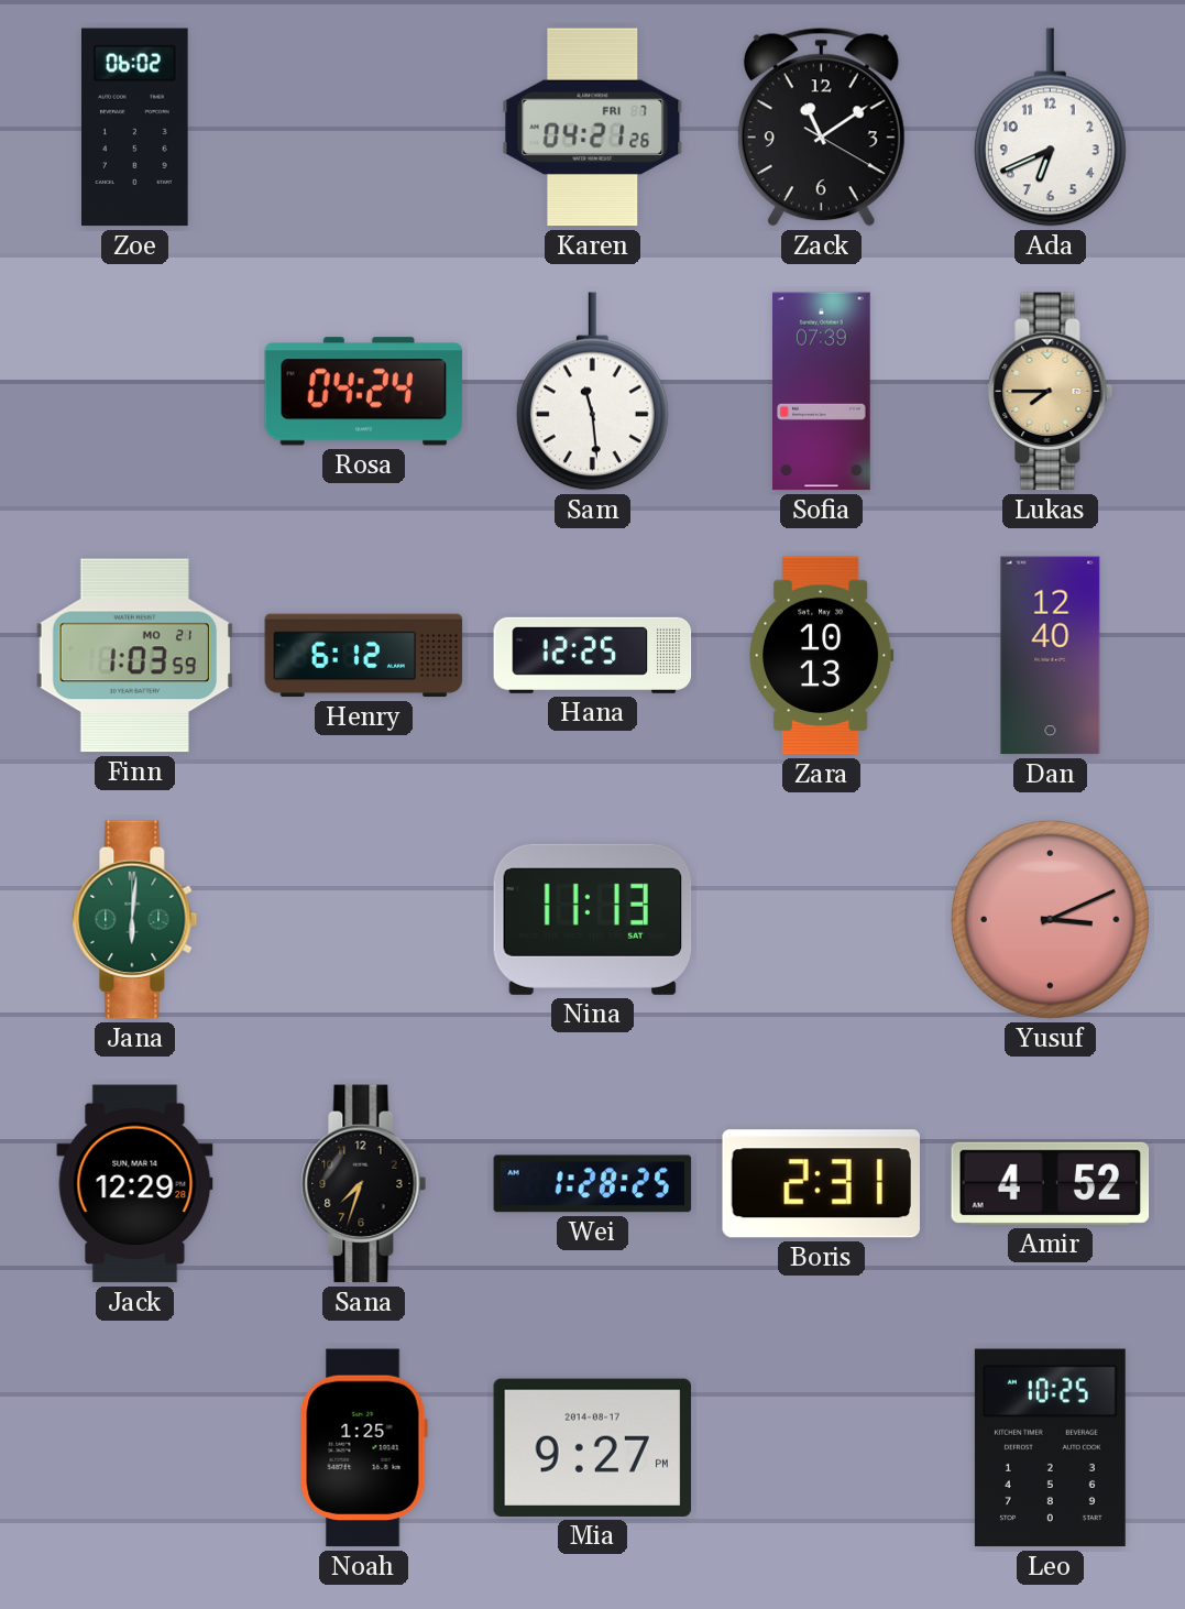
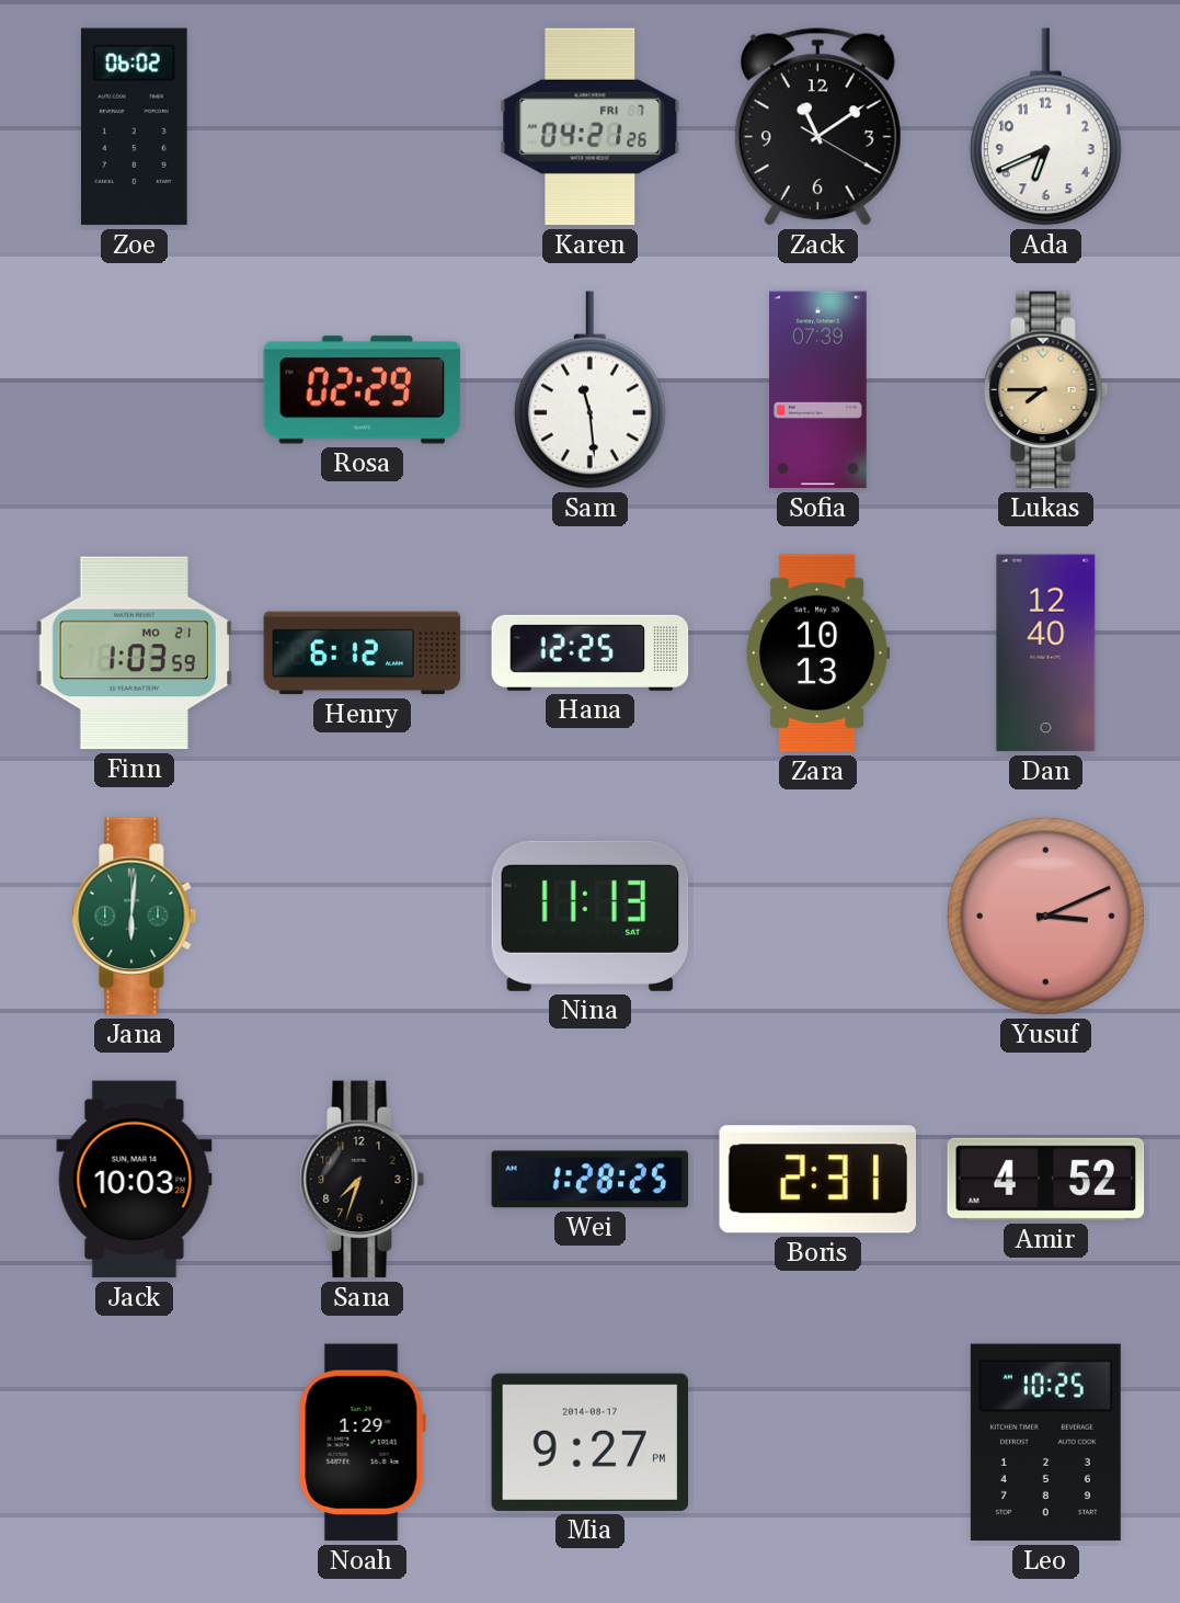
Rosa: 04:24 -> 02:29 (363, 390)
Jack: 12:29 -> 10:03 (135, 1180)
Noah: 1:25 -> 1:29 (362, 1443)
